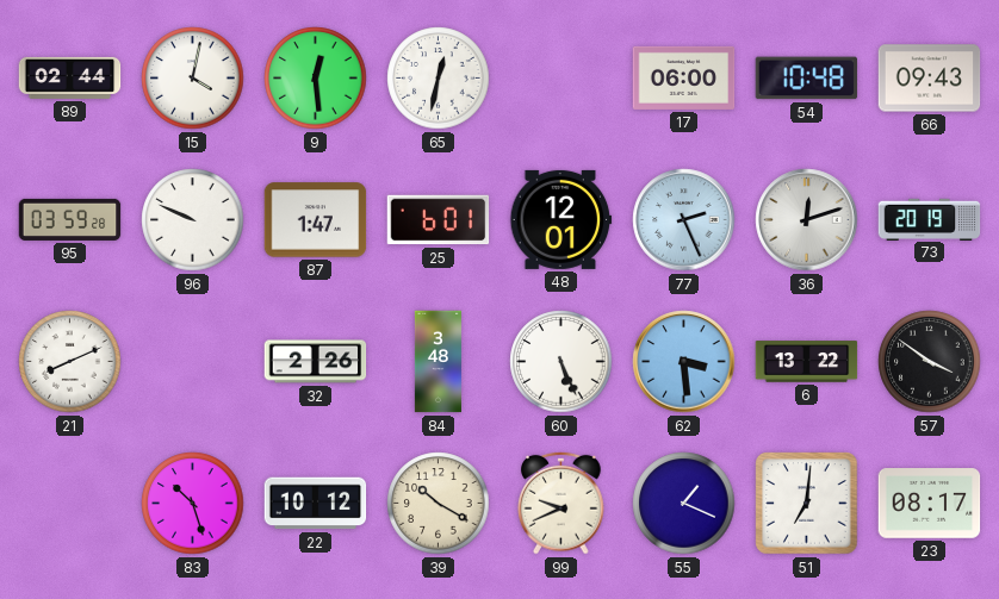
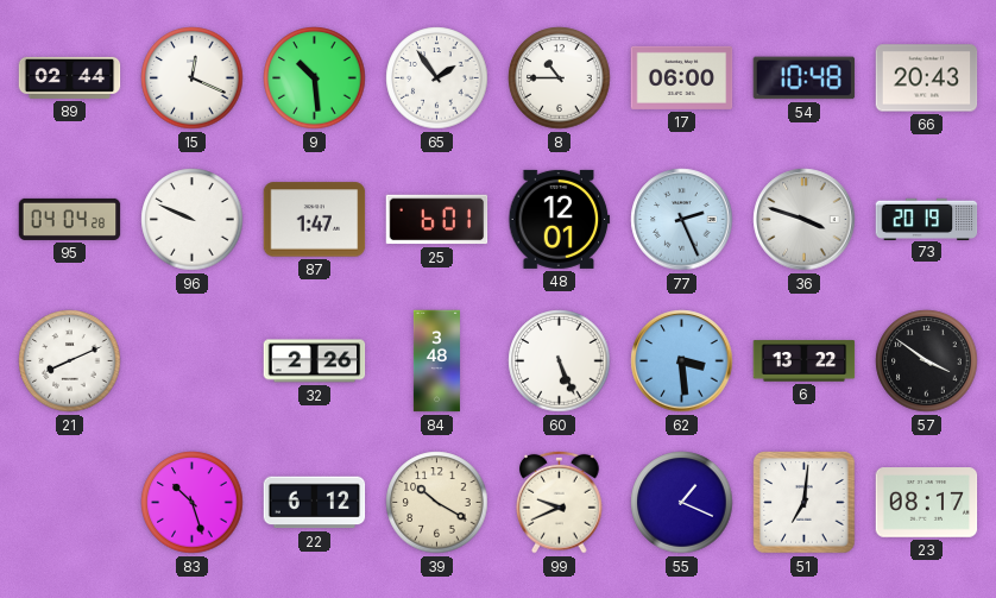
15: 4:02 -> 12:19 (193, 78)
9: 12:29 -> 10:29 (315, 78)
65: 12:32 -> 1:54 (437, 78)
8: none -> 10:45 (560, 78)
66: 09:43 -> 20:43 (927, 78)
95: 03:59 -> 04:04 (70, 219)
36: 12:12 -> 3:48 (805, 220)
22: 10:12 -> 6:12 (315, 503)
